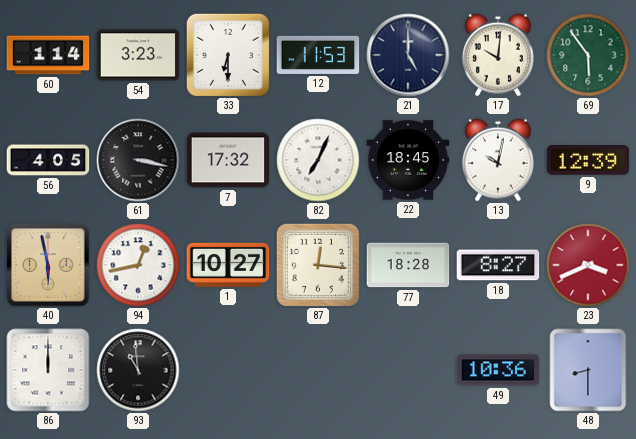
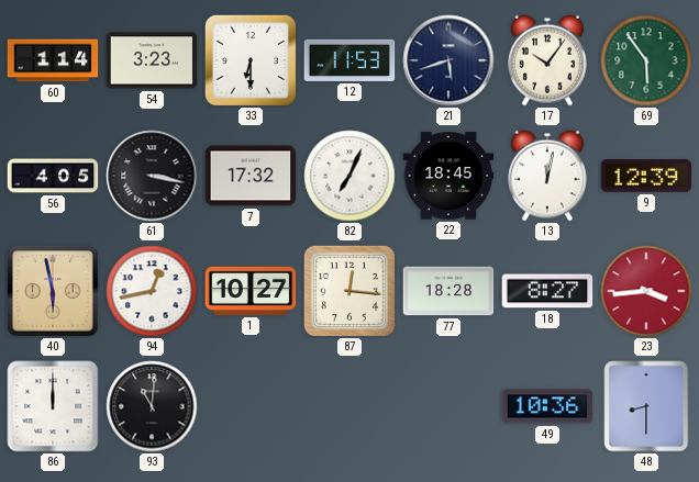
21: 5:00 -> 5:42 (448, 60)
17: 10:01 -> 10:06 (547, 60)
13: 10:02 -> 12:02 (547, 176)
23: 3:41 -> 3:44 (646, 291)
93: 10:59 -> 11:01 (152, 406)
